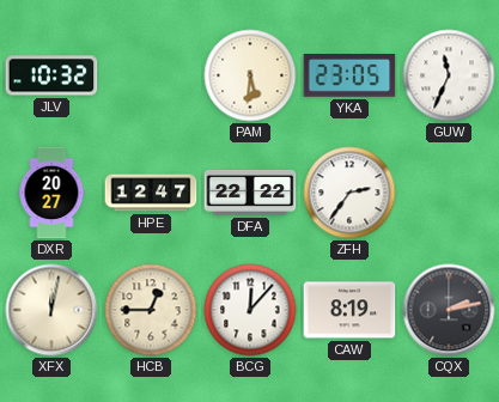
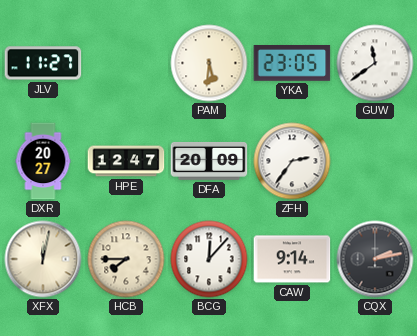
JLV: 10:32 -> 11:27 (43, 63)
GUW: 11:34 -> 11:39 (375, 63)
DFA: 22:22 -> 20:09 (209, 161)
HCB: 12:45 -> 7:45 (126, 259)
CAW: 8:19 -> 9:14 (292, 259)
